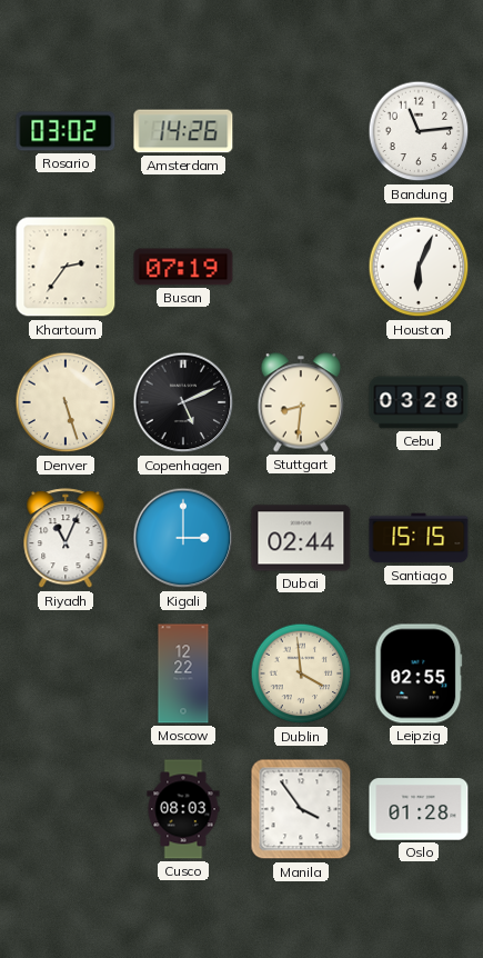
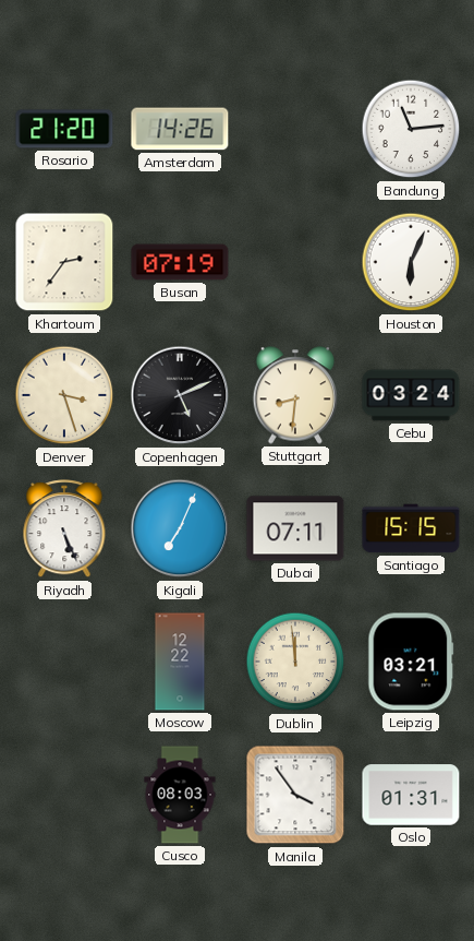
Rosario: 03:02 -> 21:20 (64, 129)
Denver: 5:27 -> 3:27 (64, 395)
Cebu: 03:28 -> 03:24 (411, 395)
Riyadh: 11:04 -> 5:26 (64, 529)
Kigali: 3:00 -> 7:04 (180, 528)
Dubai: 02:44 -> 07:11 (295, 528)
Dublin: 3:59 -> 11:59 (295, 662)
Leipzig: 02:55 -> 03:21 (411, 662)
Oslo: 01:28 -> 01:31 (411, 795)
